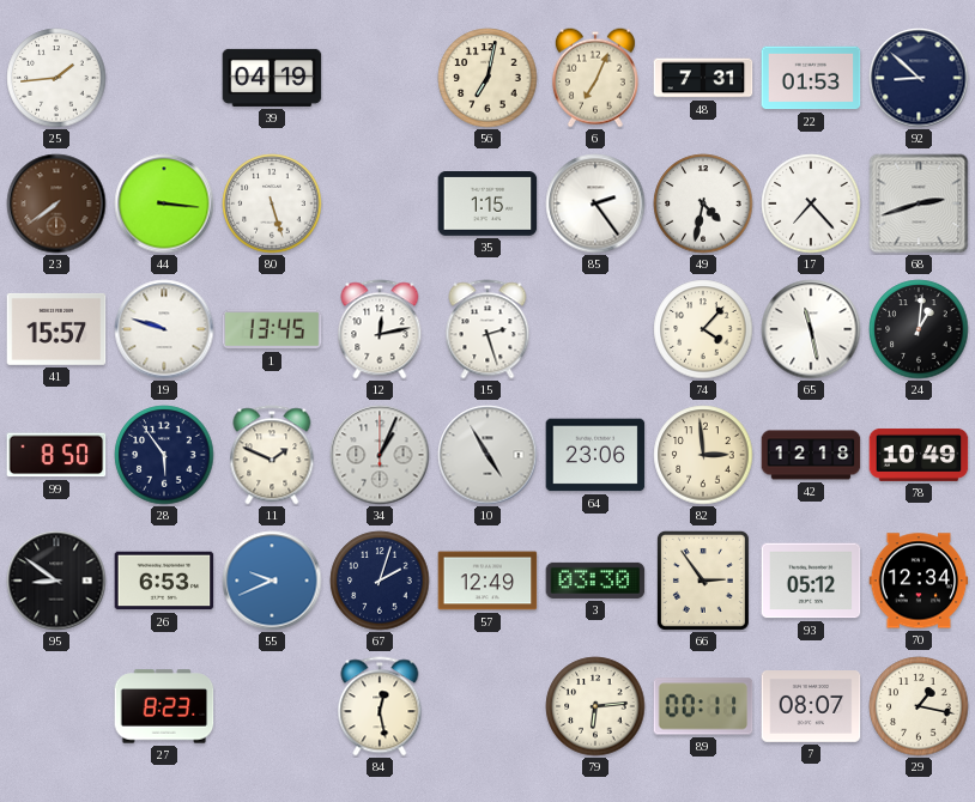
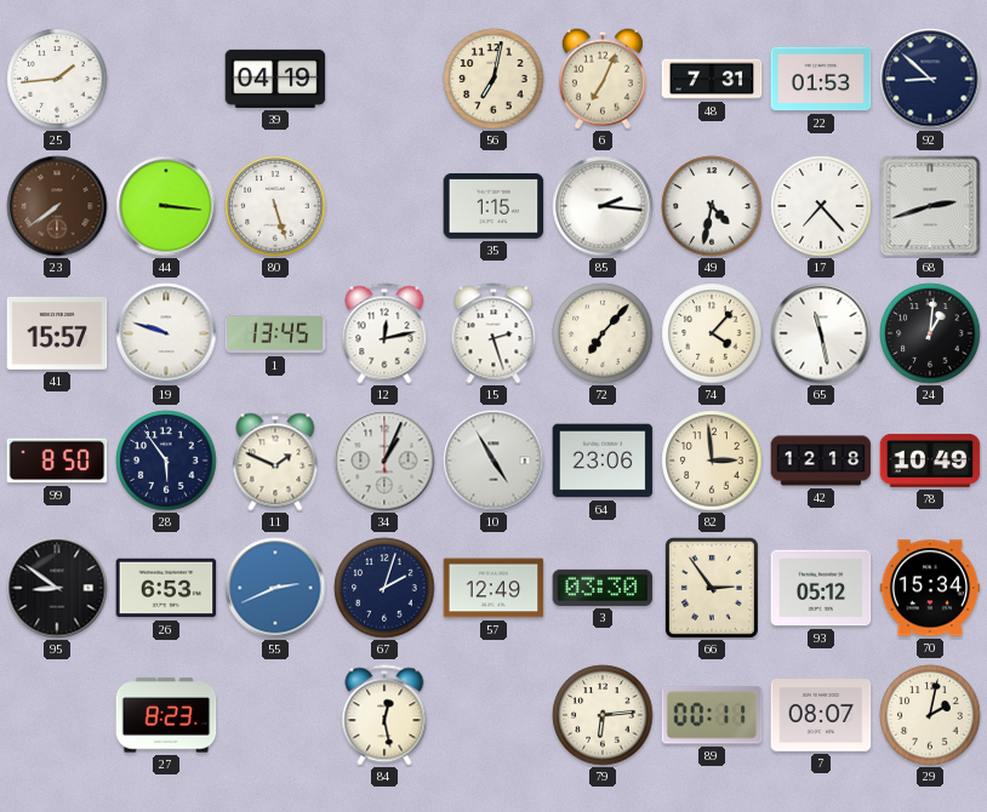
85: 2:24 -> 2:16 (603, 206)
72: none -> 7:07 (603, 333)
55: 9:41 -> 2:41 (275, 588)
70: 12:34 -> 15:34 (930, 588)
29: 1:17 -> 2:02 (930, 715)
